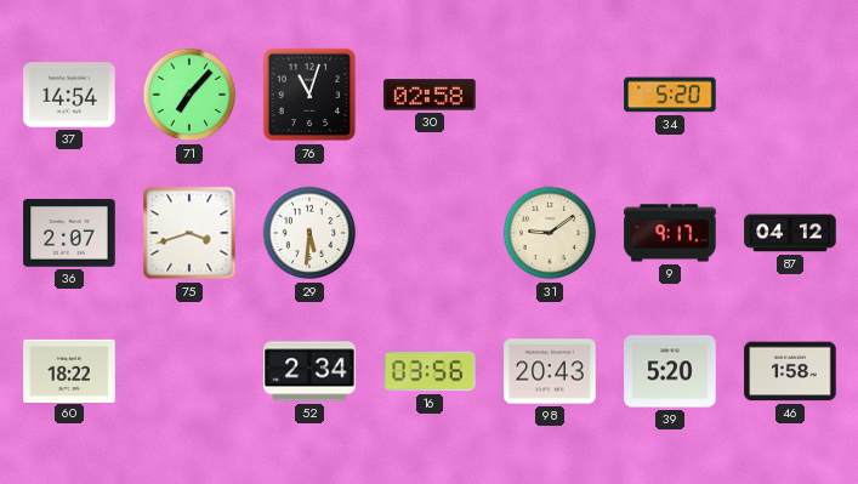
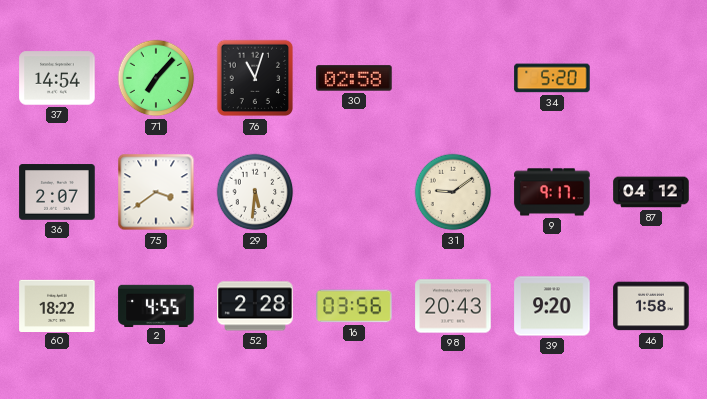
75: 3:42 -> 3:39 (156, 192)
2: none -> 4:55 (156, 305)
52: 2:34 -> 2:28 (255, 306)
39: 5:20 -> 9:20 (552, 306)
